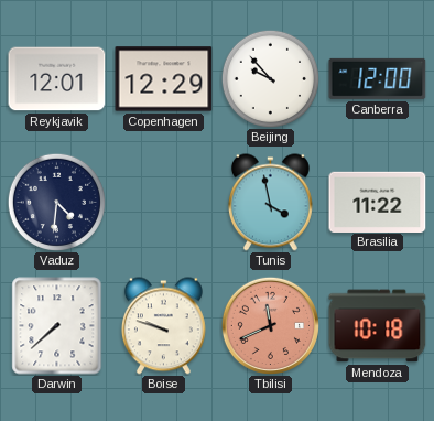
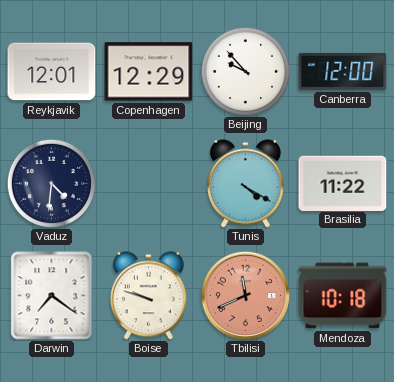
Tunis: 3:58 -> 4:20 (245, 184)
Darwin: 7:38 -> 7:21 (52, 296)
